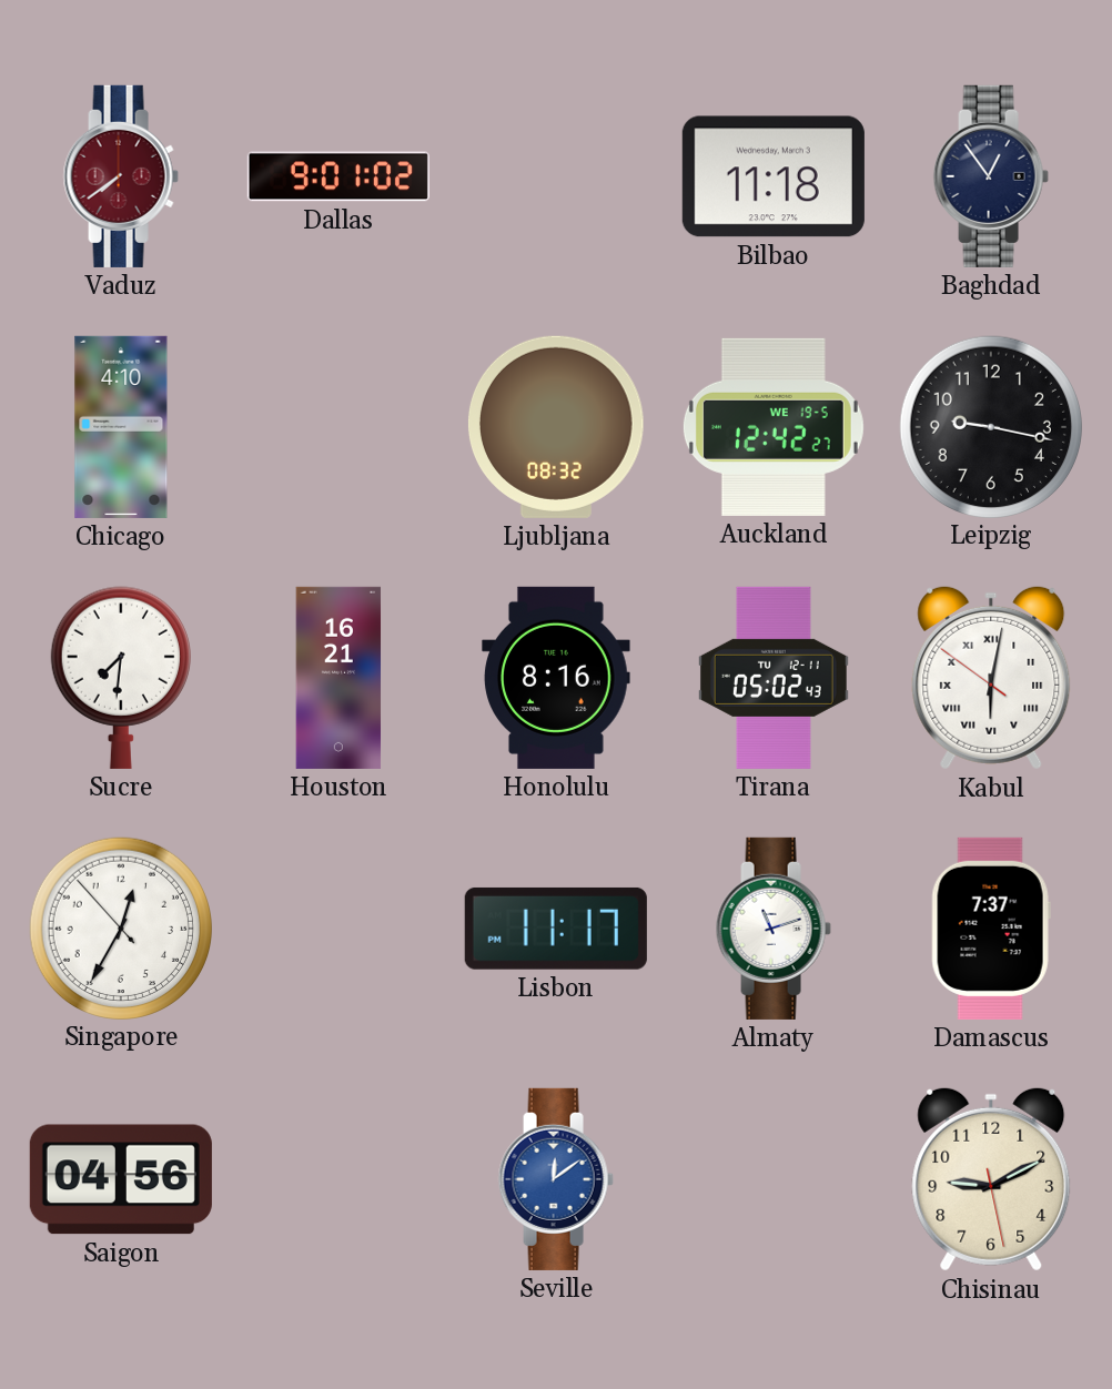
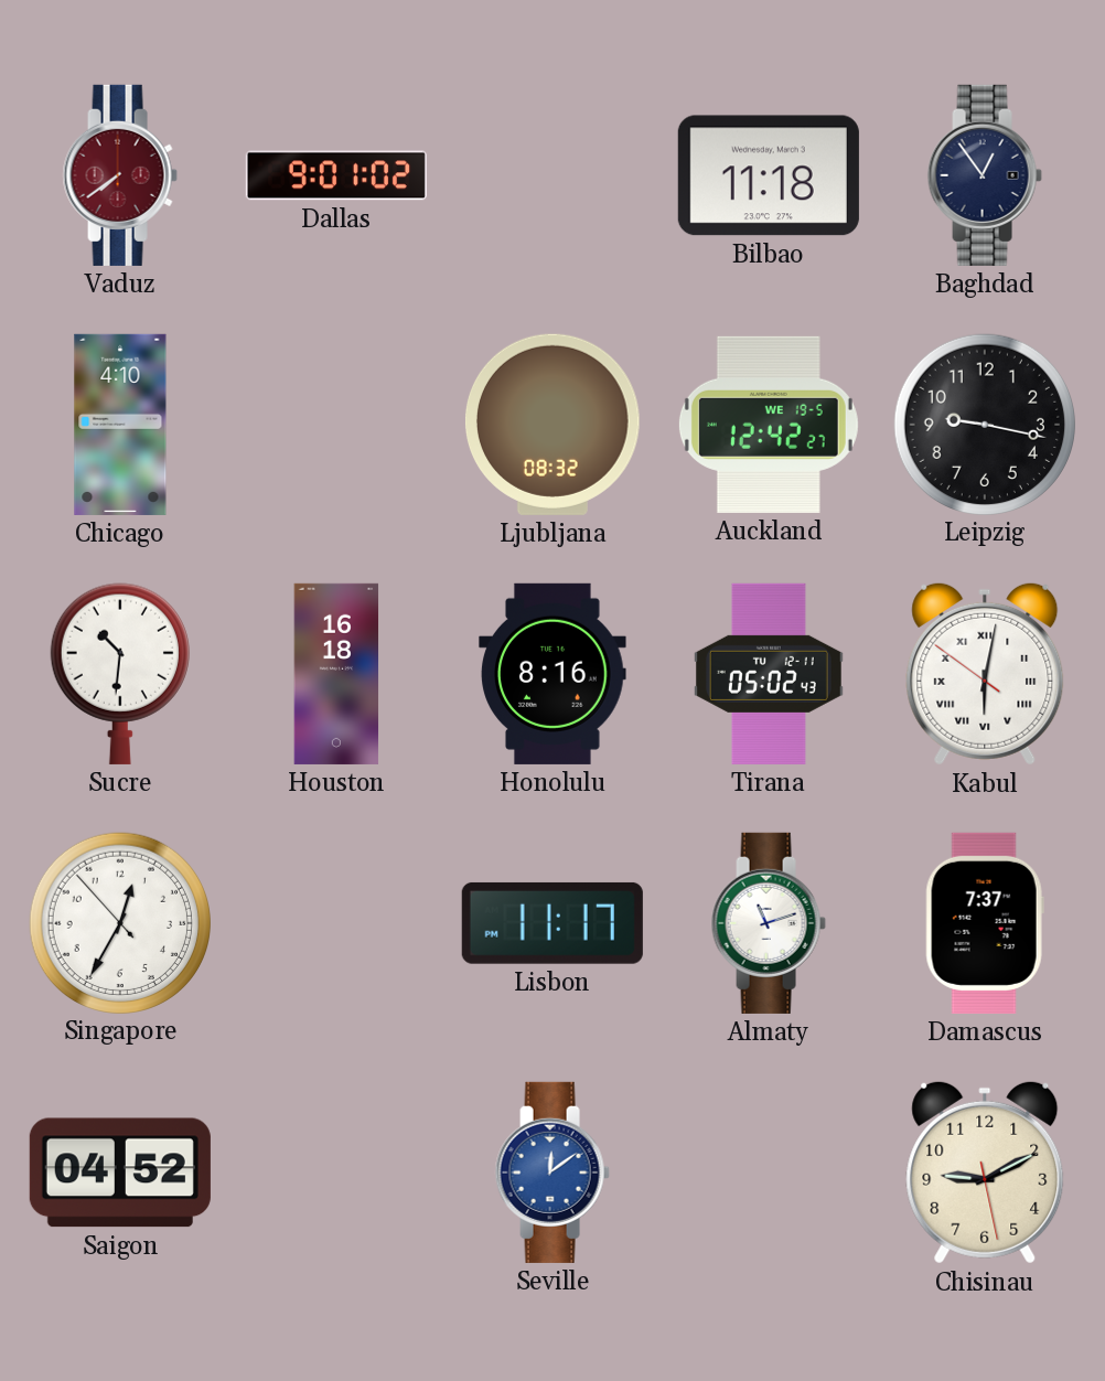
Sucre: 7:31 -> 10:31 (120, 674)
Houston: 16:21 -> 16:18 (336, 674)
Saigon: 04:56 -> 04:52 (120, 1173)
